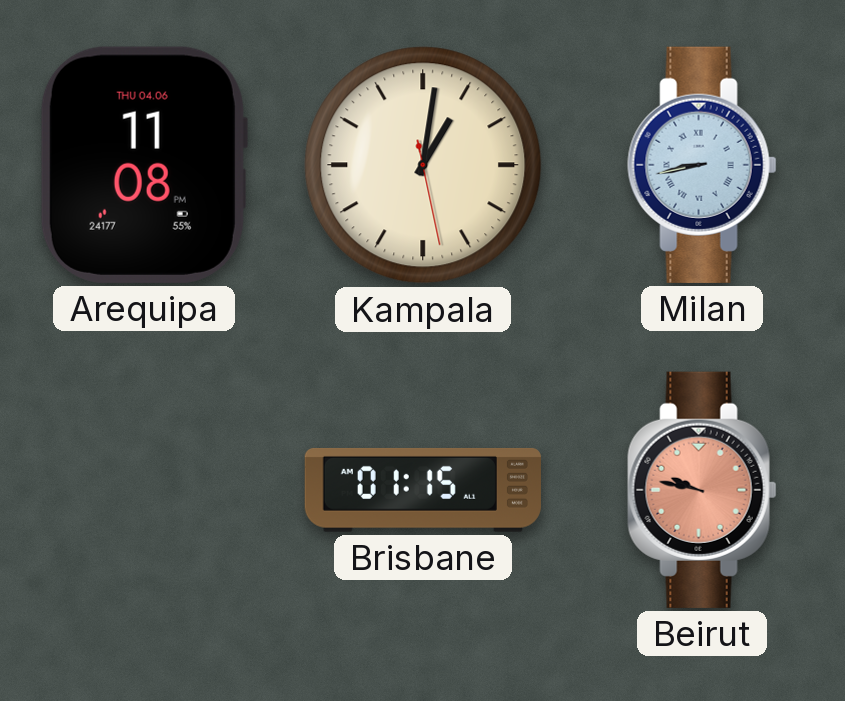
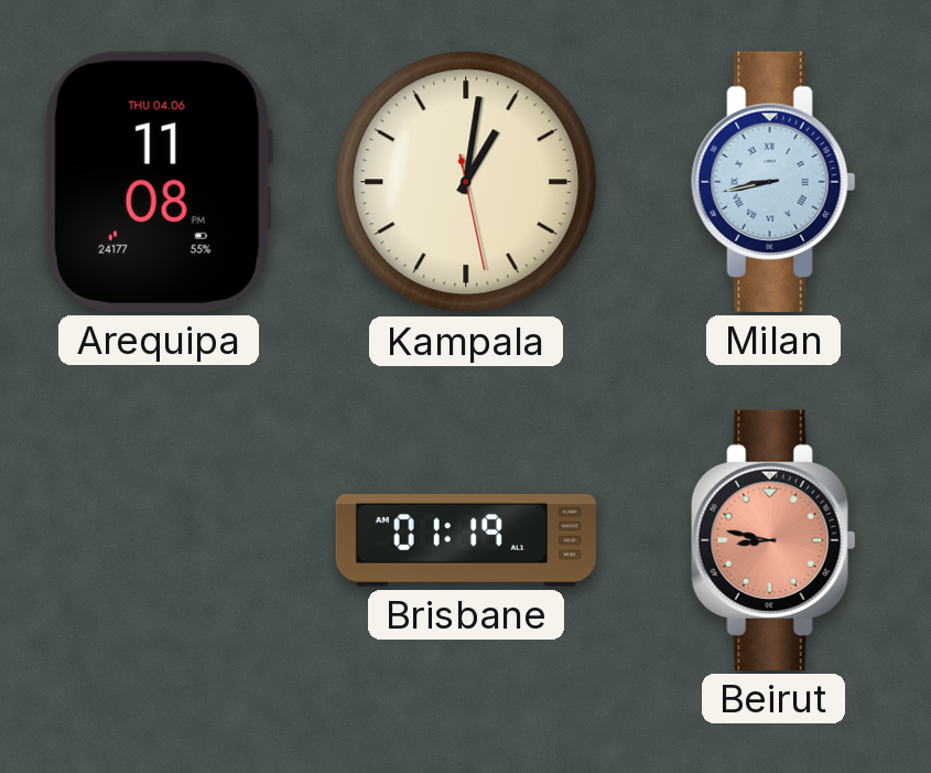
Brisbane: 01:15 -> 01:19 (466, 540)
Beirut: 9:47 -> 8:47 (773, 540)
